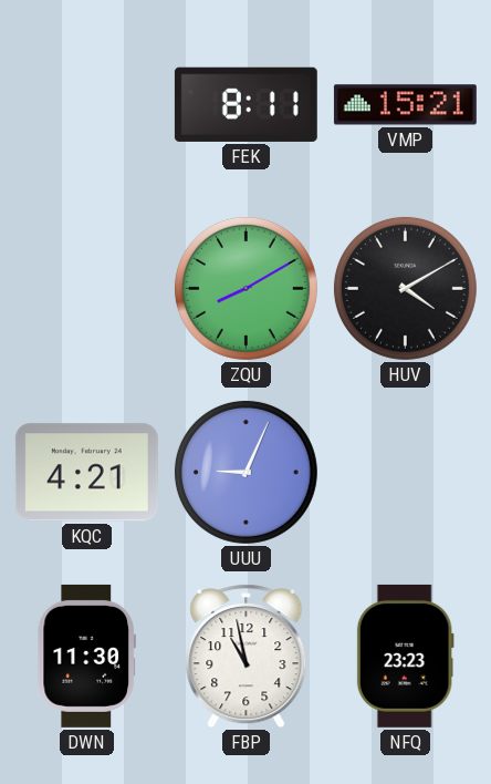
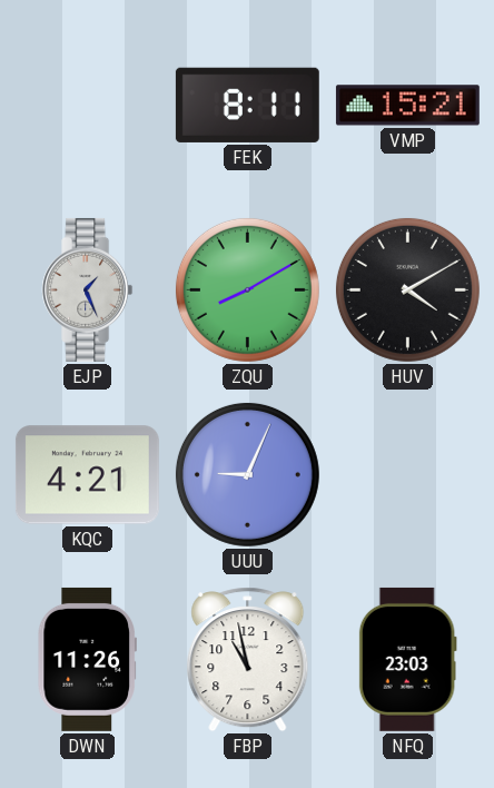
EJP: none -> 1:26 (88, 289)
DWN: 11:30 -> 11:26 (87, 659)
NFQ: 23:23 -> 23:03 (407, 659)
